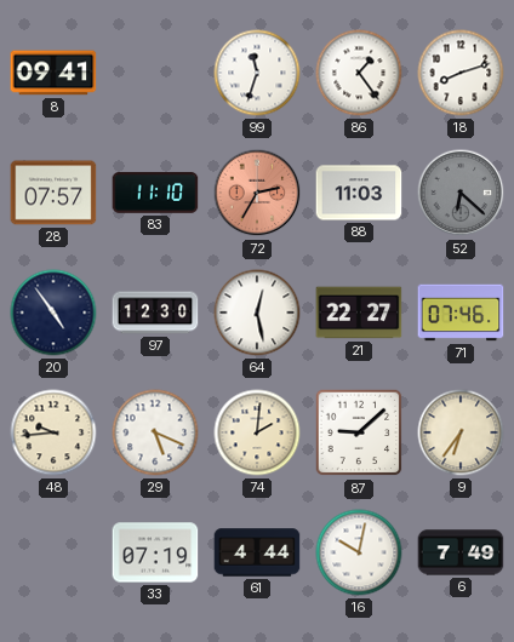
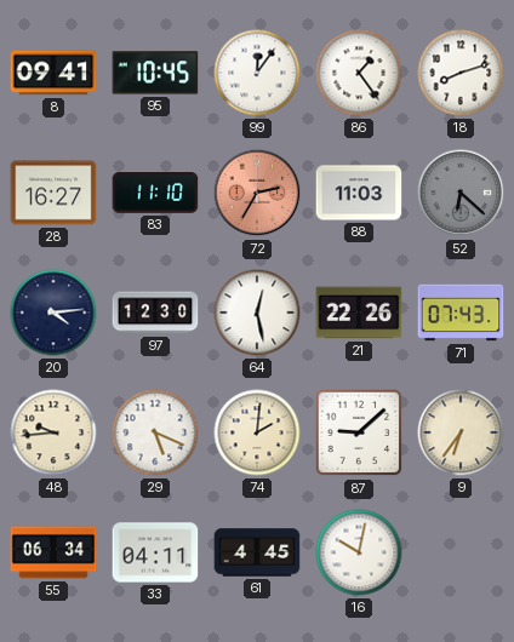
95: none -> 10:45 (155, 73)
99: 11:33 -> 12:06 (257, 73)
28: 07:57 -> 16:27 (53, 193)
20: 4:54 -> 4:14 (53, 313)
21: 22:27 -> 22:26 (359, 313)
71: 07:46 -> 07:43 (461, 313)
55: none -> 06:34 (53, 552)
33: 07:19 -> 04:11 (155, 552)
61: 4:44 -> 4:45 (257, 552)
6: 7:49 -> none (461, 552)
